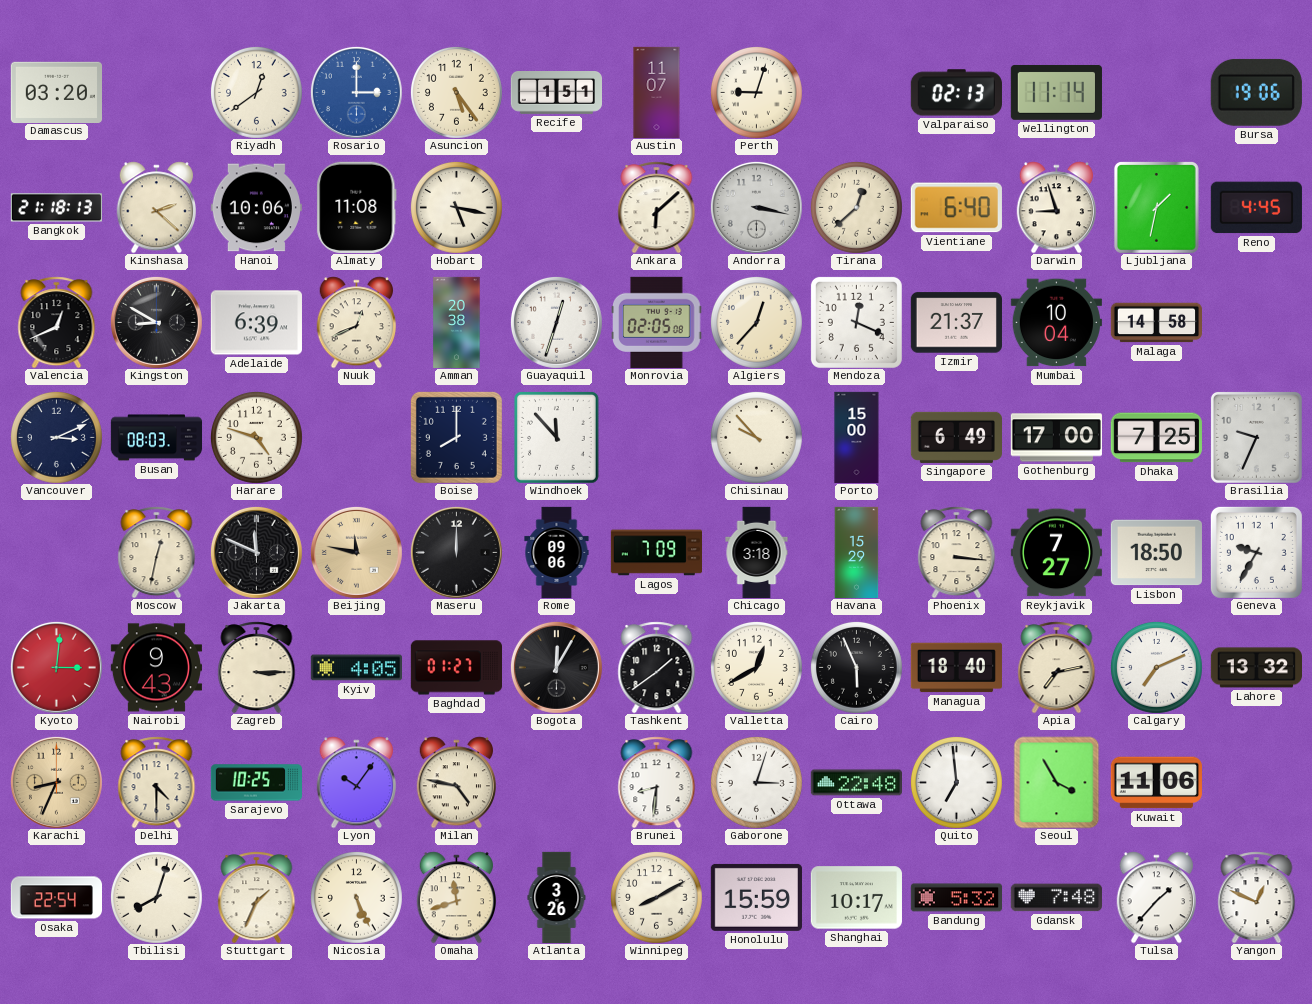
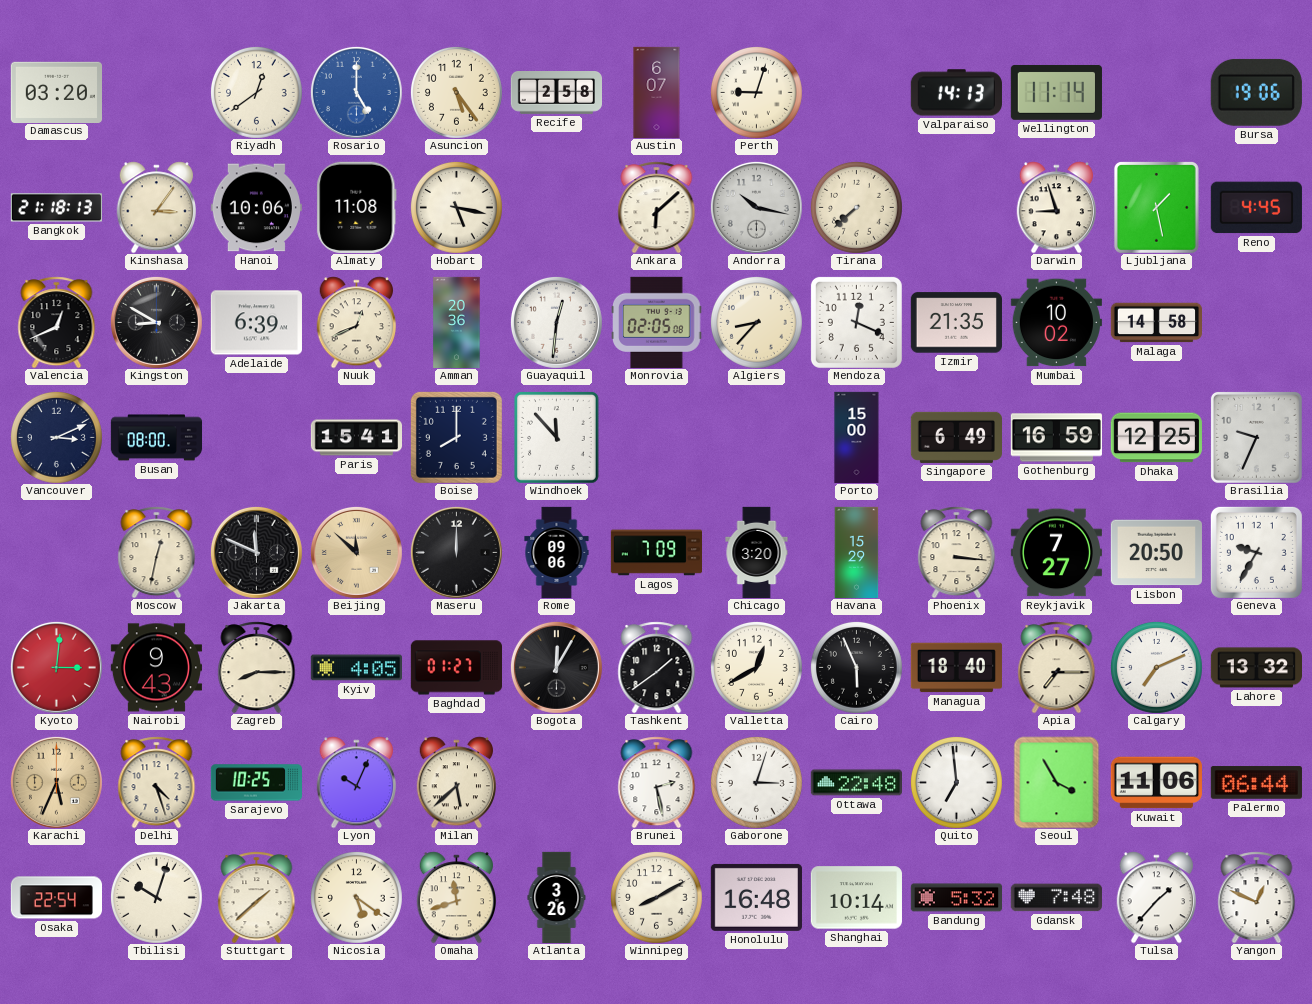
Rosario: 3:00 -> 5:00 (356, 92)
Recife: 1:51 -> 2:58 (556, 93)
Austin: 11:07 -> 6:07 (657, 92)
Valparaiso: 02:13 -> 14:13 (956, 93)
Kinshasa: 2:22 -> 3:06 (157, 207)
Andorra: 3:17 -> 10:17 (756, 207)
Tirana: 12:38 -> 7:38 (856, 207)
Vientiane: 6:40 -> none (956, 208)
Ljubljana: 1:32 -> 1:28 (1157, 208)
Amman: 20:38 -> 20:36 (457, 322)
Guayaquil: 12:33 -> 12:31 (556, 322)
Algiers: 12:37 -> 8:37 (756, 322)
Izmir: 21:37 -> 21:35 (956, 323)
Mumbai: 10:04 -> 10:02 (1056, 323)
Busan: 08:03 -> 08:00 (156, 438)
Harare: 4:48 -> none (256, 437)
Paris: none -> 15:41 (356, 438)
Chisinau: 9:53 -> none (756, 437)
Gothenburg: 17:00 -> 16:59 (1056, 438)
Dhaka: 7:25 -> 12:25 (1156, 438)
Beijing: 11:47 -> 11:52 (356, 552)
Chicago: 3:18 -> 3:20 (757, 552)
Lisbon: 18:50 -> 20:50 (1156, 553)
Zagreb: 3:15 -> 8:15 (257, 667)
Apia: 7:13 -> 7:15 (1057, 667)
Karachi: 8:34 -> 5:34 (56, 782)
Delhi: 4:30 -> 4:27 (157, 782)
Lyon: 10:06 -> 10:04 (357, 782)
Milan: 4:47 -> 5:38 (457, 782)
Brunei: 8:31 -> 2:28 (657, 782)
Palermo: none -> 06:44 (1256, 783)
Tbilisi: 8:03 -> 10:03 (156, 897)
Stuttgart: 1:34 -> 1:38 (257, 897)
Nicosia: 5:26 -> 5:21 (356, 897)
Honolulu: 15:59 -> 16:48 (756, 897)
Shanghai: 10:17 -> 10:14 (856, 898)
